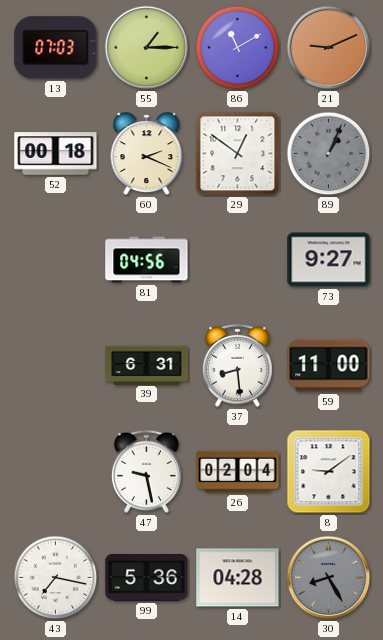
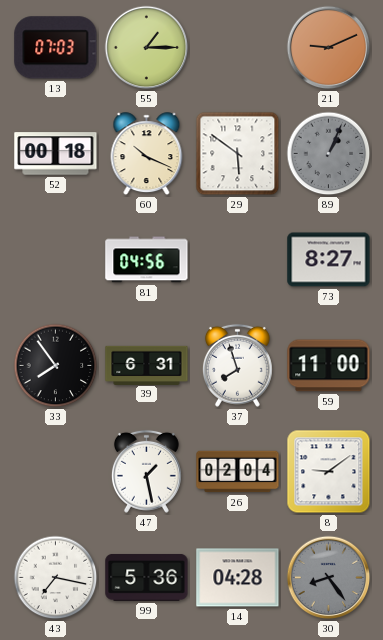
86: 11:10 -> none (238, 48)
60: 2:19 -> 10:19 (147, 154)
29: 12:51 -> 5:51 (238, 154)
73: 9:27 -> 8:27 (329, 260)
33: none -> 7:54 (56, 366)
37: 8:29 -> 7:57 (237, 365)
47: 9:28 -> 1:28 (146, 471)
30: 8:25 -> 8:24 (329, 578)
